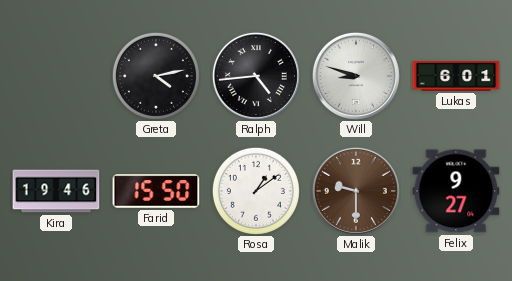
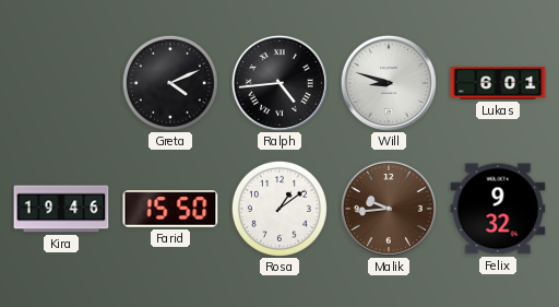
Greta: 4:13 -> 4:11 (170, 83)
Malik: 9:30 -> 9:44 (389, 209)
Felix: 9:27 -> 9:32 (498, 209)
